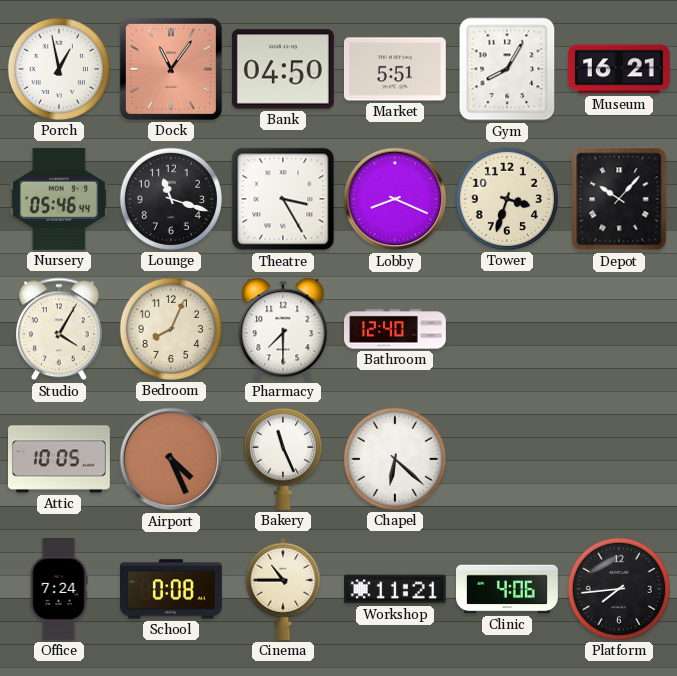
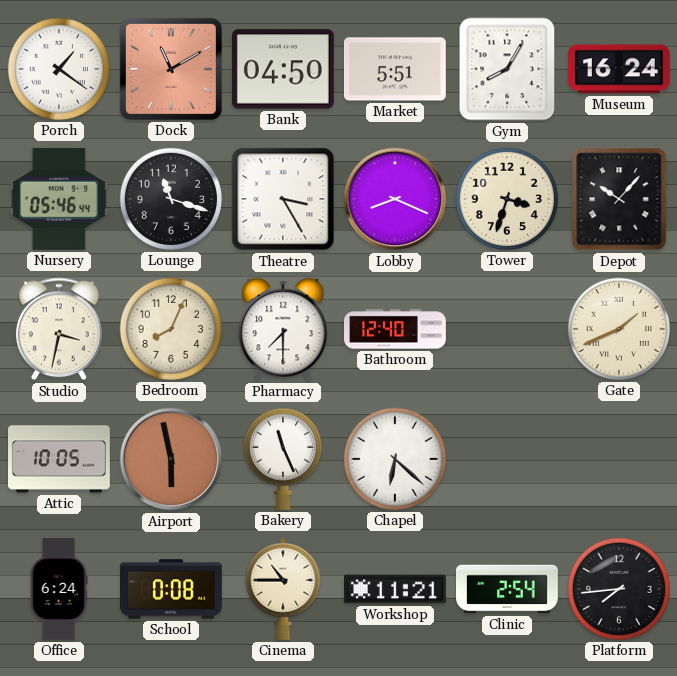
Porch: 12:58 -> 1:21 (59, 69)
Dock: 11:06 -> 11:10 (171, 69)
Museum: 16:21 -> 16:24 (620, 69)
Studio: 4:05 -> 3:32 (59, 329)
Gate: none -> 1:41 (619, 329)
Airport: 4:26 -> 5:58 (171, 459)
Office: 7:24 -> 6:24 (59, 590)
Clinic: 4:06 -> 2:54 (508, 589)
